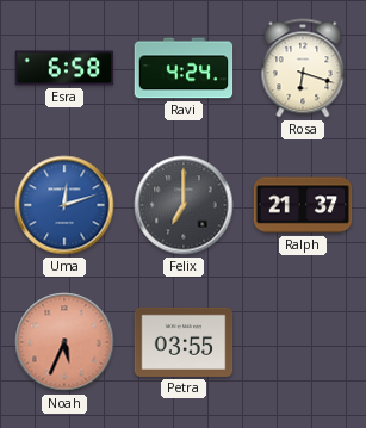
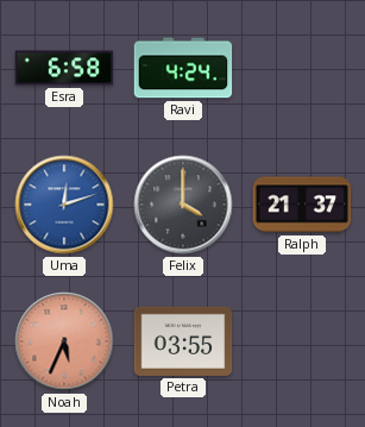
Rosa: 6:18 -> none (303, 68)
Felix: 7:00 -> 4:00 (183, 205)
